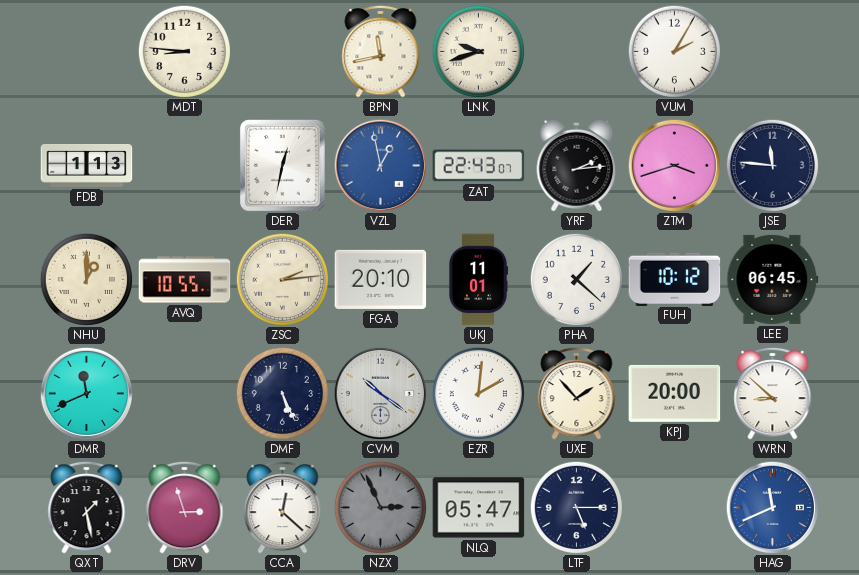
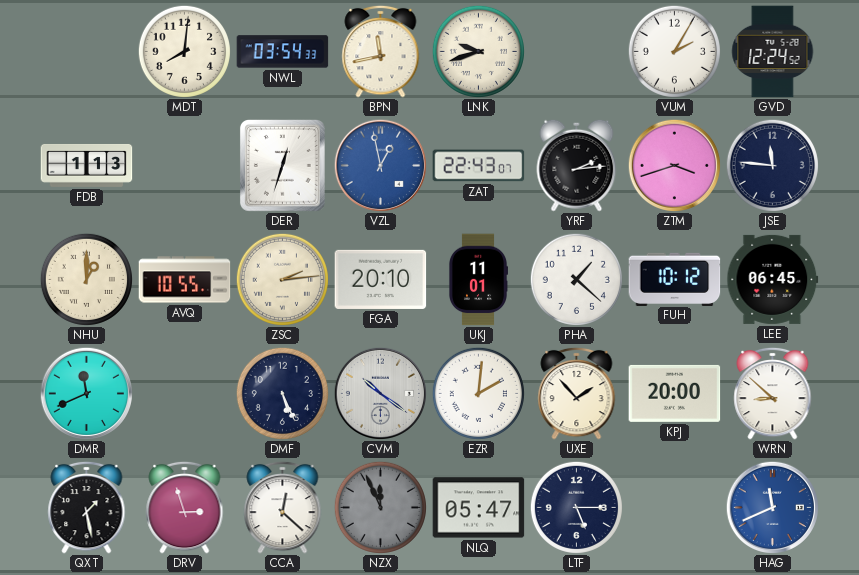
MDT: 8:46 -> 8:01 (184, 51)
NWL: none -> 03:54 (283, 52)
GVD: none -> 12:24 (773, 52)
DER: 12:32 -> 12:33 (283, 166)
NZX: 2:56 -> 11:56 (380, 507)
